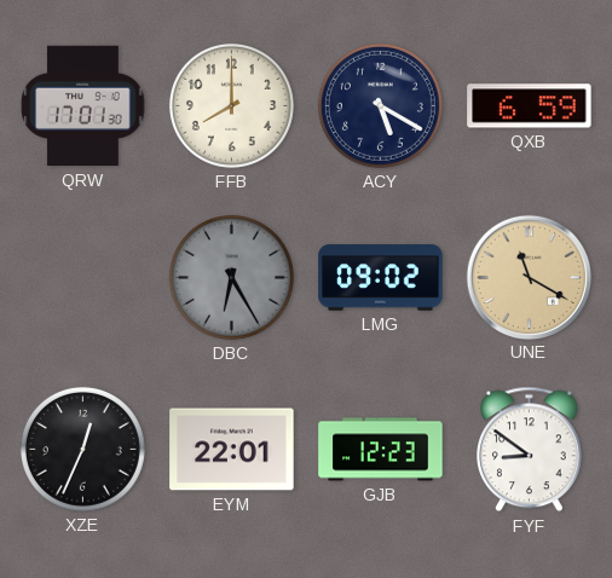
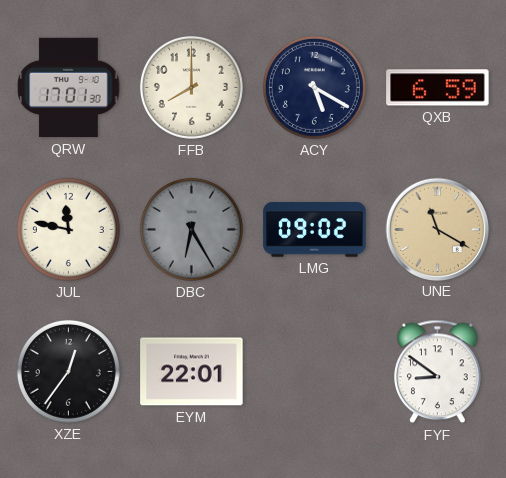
JUL: none -> 11:47 (68, 229)
XZE: 12:34 -> 12:36 (68, 371)
GJB: 12:23 -> none (381, 450)
